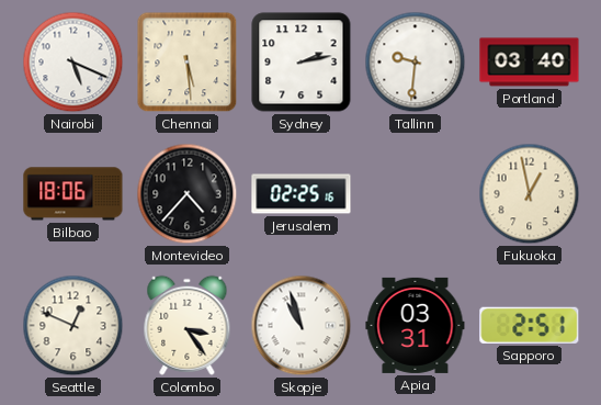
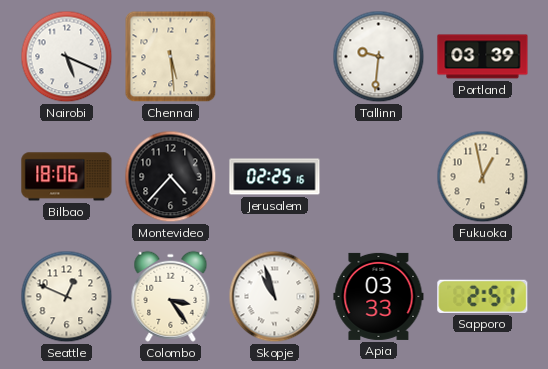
Sydney: 2:13 -> none (302, 63)
Portland: 03:40 -> 03:39 (483, 57)
Apia: 03:31 -> 03:33 (379, 296)
